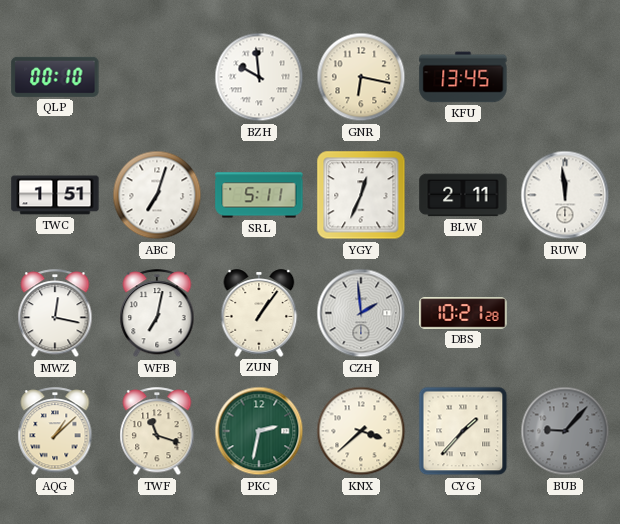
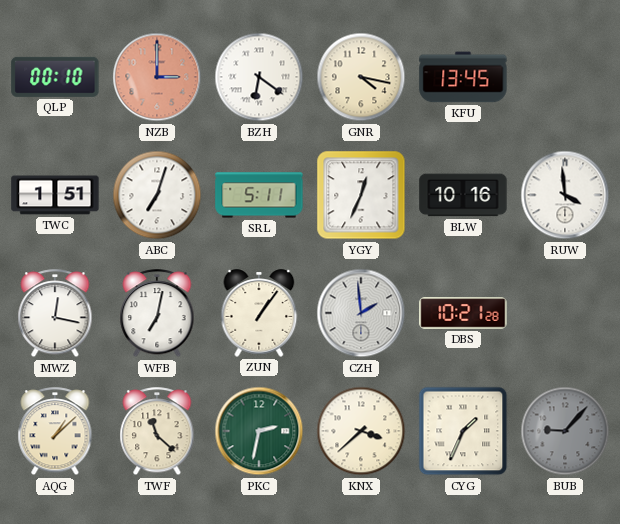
NZB: none -> 3:00 (157, 77)
BZH: 9:59 -> 6:21 (259, 77)
GNR: 6:17 -> 4:17 (361, 77)
BLW: 2:11 -> 10:16 (463, 195)
RUW: 11:59 -> 3:59 (565, 195)
TWF: 11:18 -> 11:22 (157, 432)
CYG: 1:37 -> 1:34 (463, 431)
